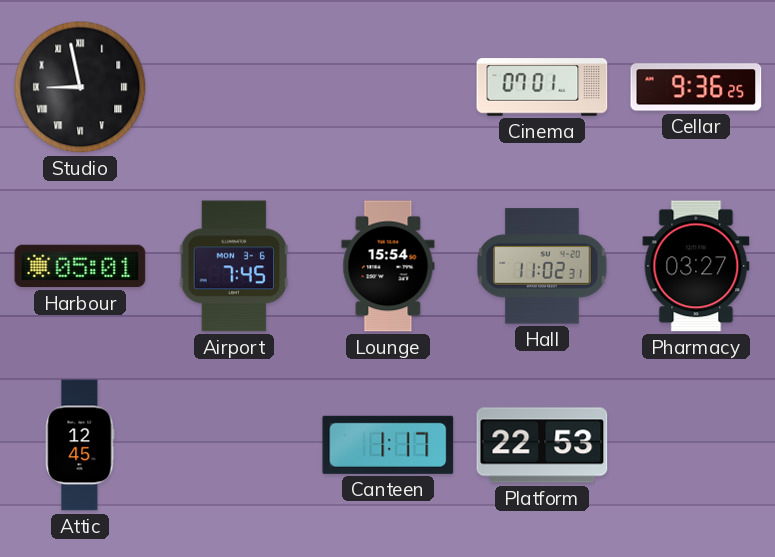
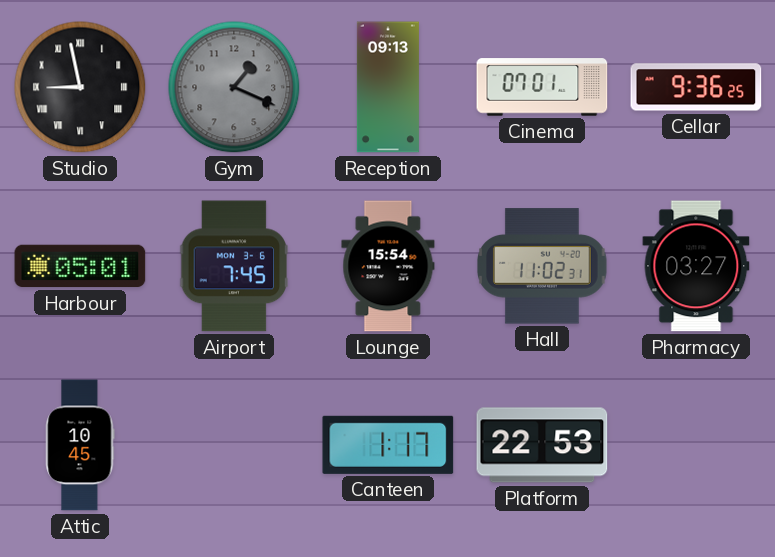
Gym: none -> 1:19 (234, 87)
Reception: none -> 09:13 (388, 87)
Attic: 12:45 -> 10:45 (80, 445)
